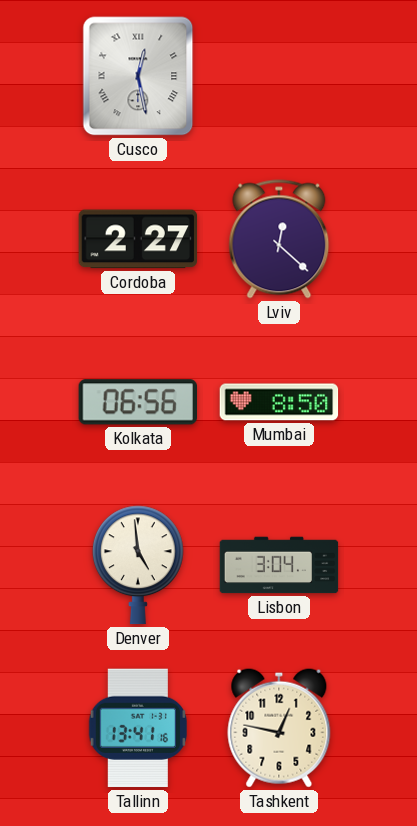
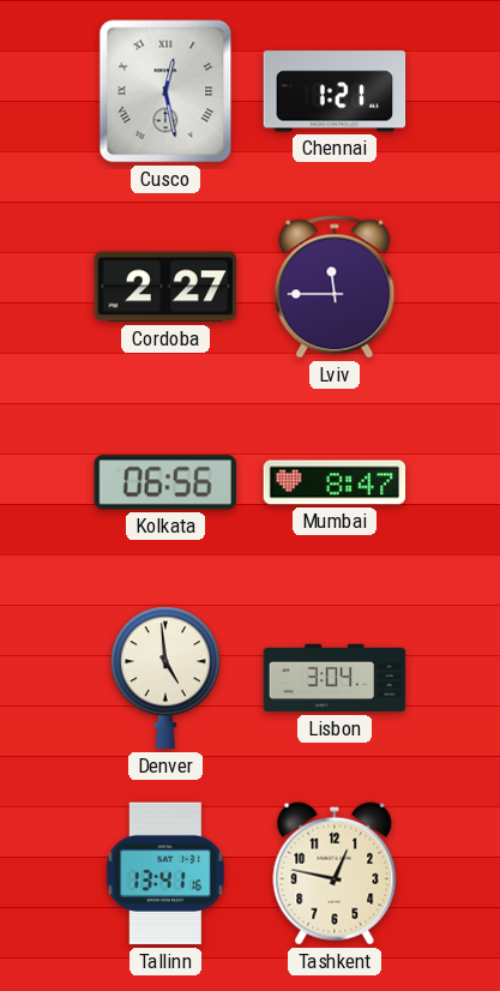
Chennai: none -> 1:21 (335, 91)
Lviv: 12:22 -> 11:45 (335, 287)
Mumbai: 8:50 -> 8:47 (335, 482)
